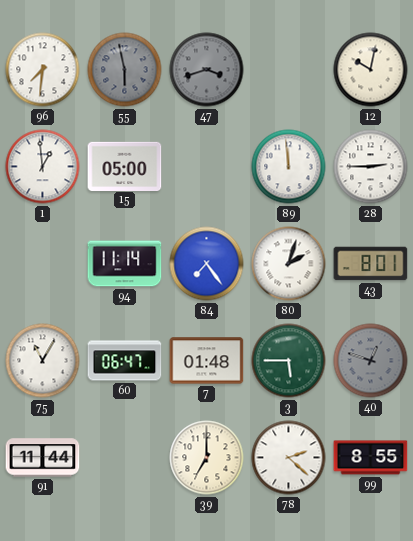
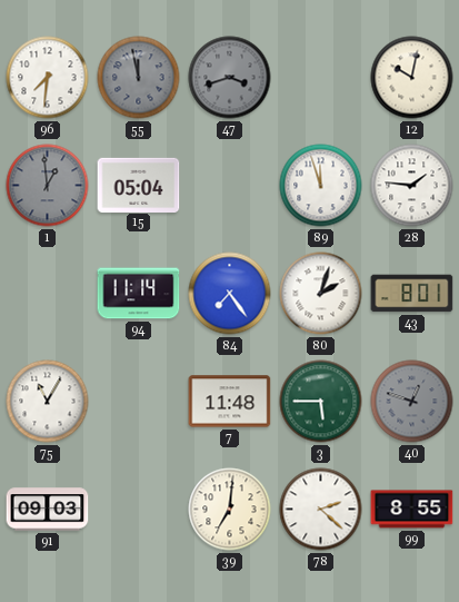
55: 5:58 -> 11:58 (139, 78)
1 dial: white -> grey (48, 186)
15: 05:00 -> 05:04 (139, 185)
89: 11:59 -> 11:57 (321, 186)
28: 2:45 -> 1:46 (412, 186)
60: 06:47 -> none (125, 361)
7: 01:48 -> 11:48 (230, 402)
91: 11:44 -> 09:03 (48, 510)
39: 7:00 -> 7:01 (230, 510)
